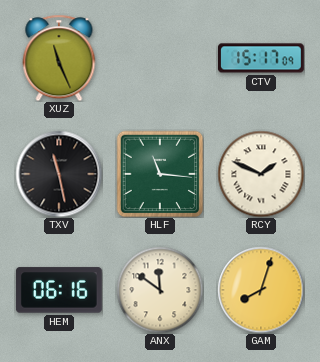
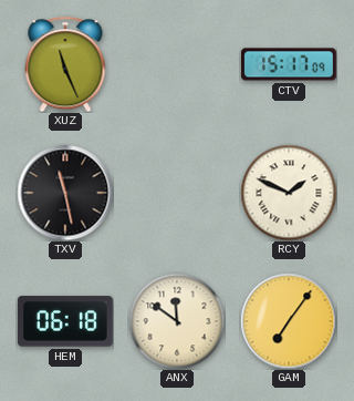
HLF: 11:16 -> none (160, 174)
HEM: 06:16 -> 06:18 (65, 321)
GAM: 8:03 -> 7:06 (289, 321)
